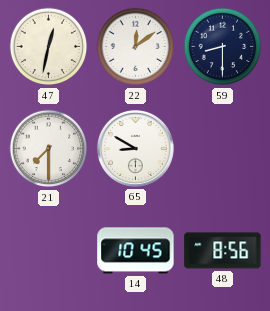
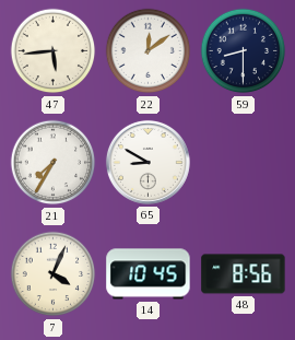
47: 12:32 -> 5:44 (54, 51)
21: 7:30 -> 7:35 (54, 163)
7: none -> 4:04 (54, 274)
